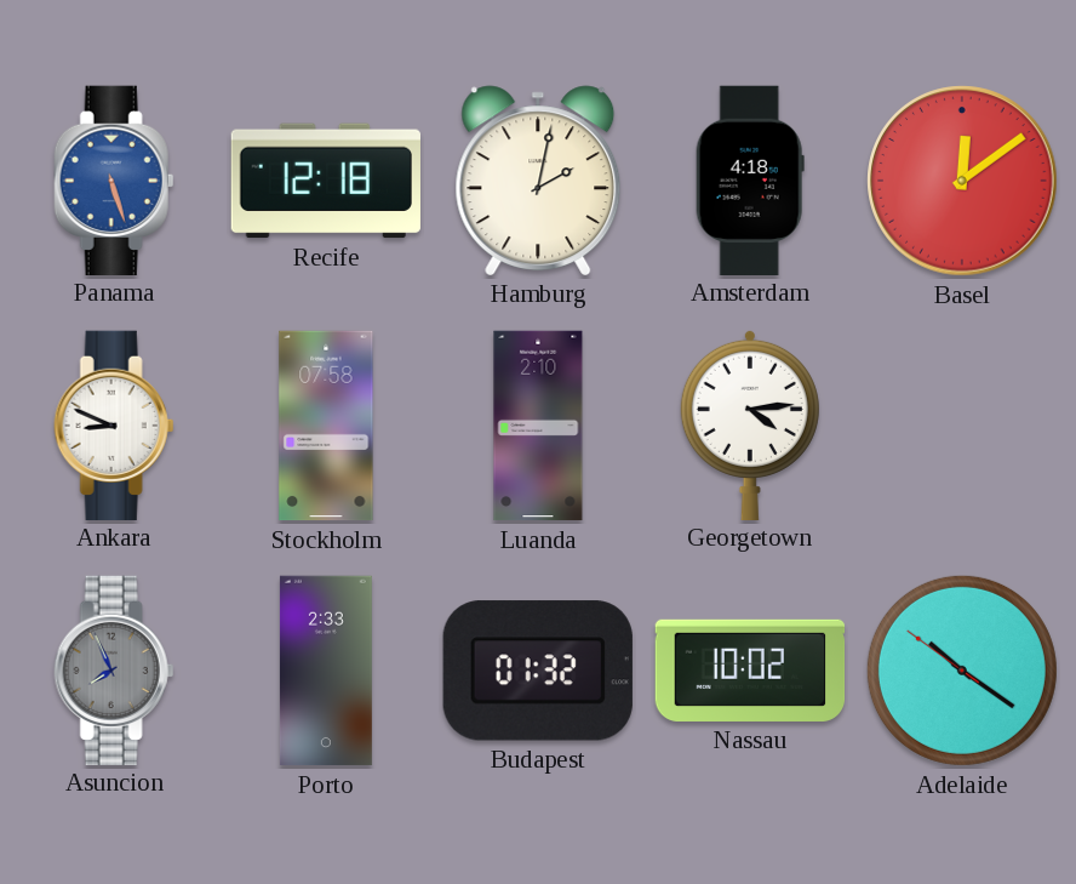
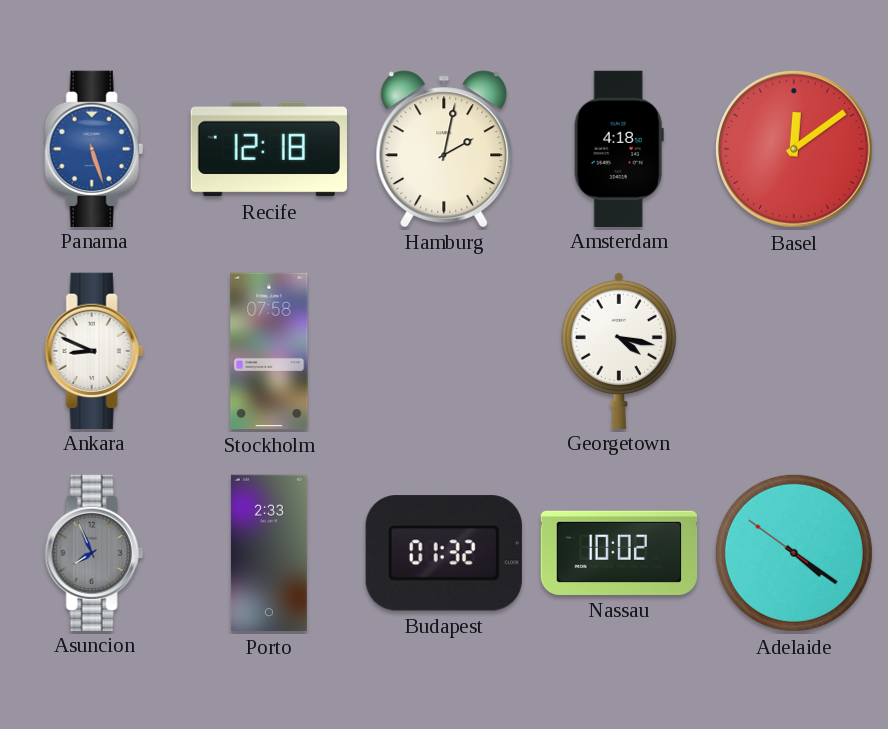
Luanda: 2:10 -> none (538, 426)
Georgetown: 4:14 -> 4:17 (619, 350)
Adelaide: 10:20 -> 4:20 (794, 553)
